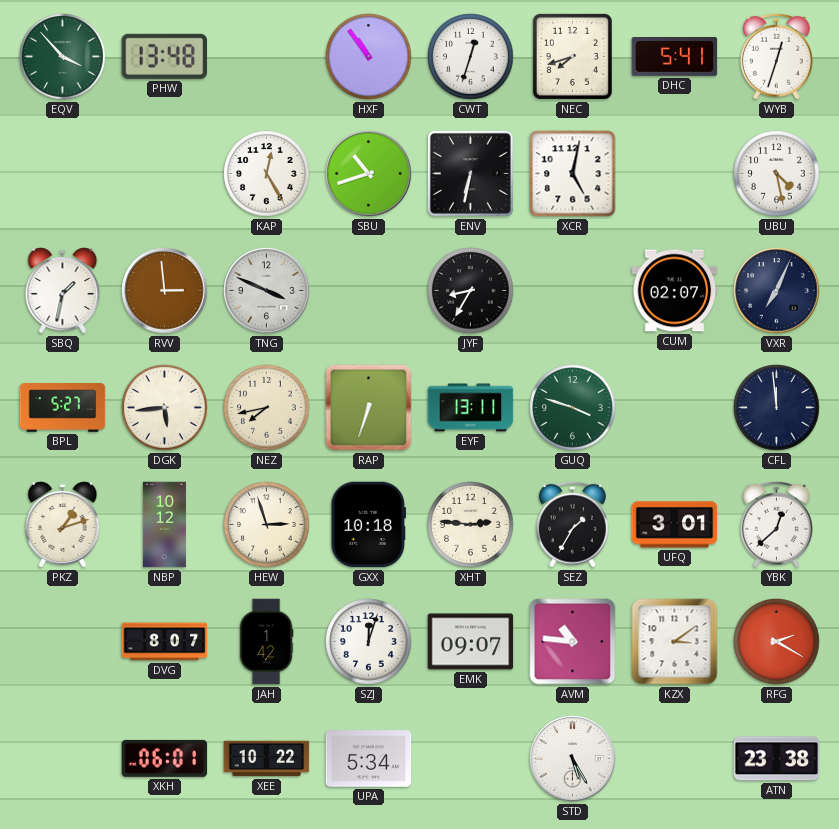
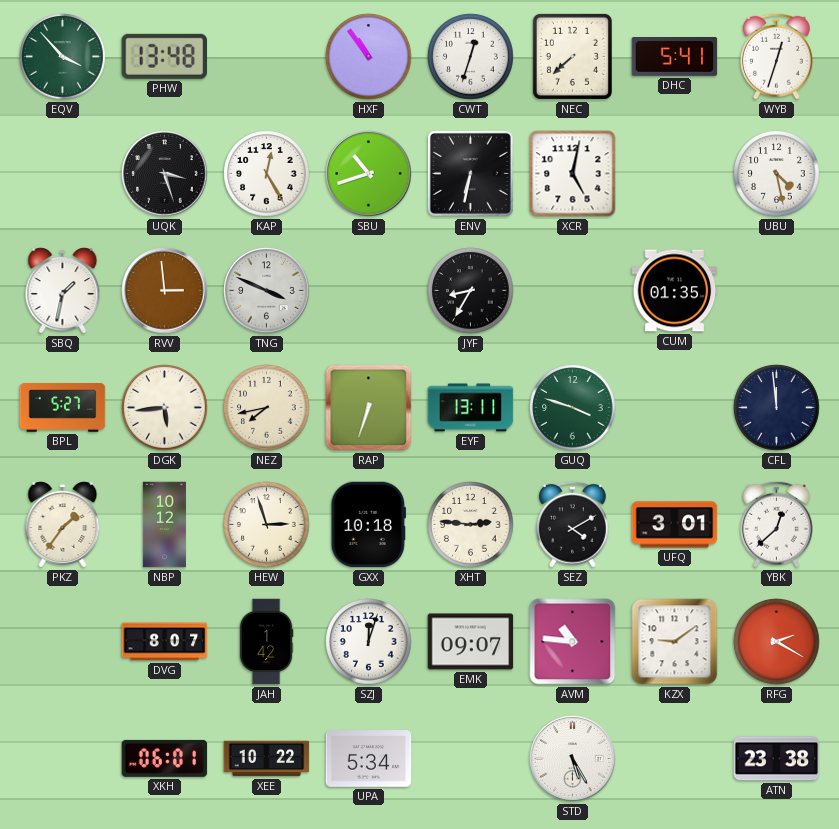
NEC: 7:42 -> 7:38 (572, 56)
UQK: none -> 3:27 (165, 174)
CUM: 02:07 -> 01:35 (675, 291)
VXR: 7:04 -> none (777, 291)
PKZ: 1:12 -> 1:36 (63, 525)
SEZ: 1:35 -> 4:10 (573, 524)
KZX: 3:09 -> 9:09 (675, 642)
